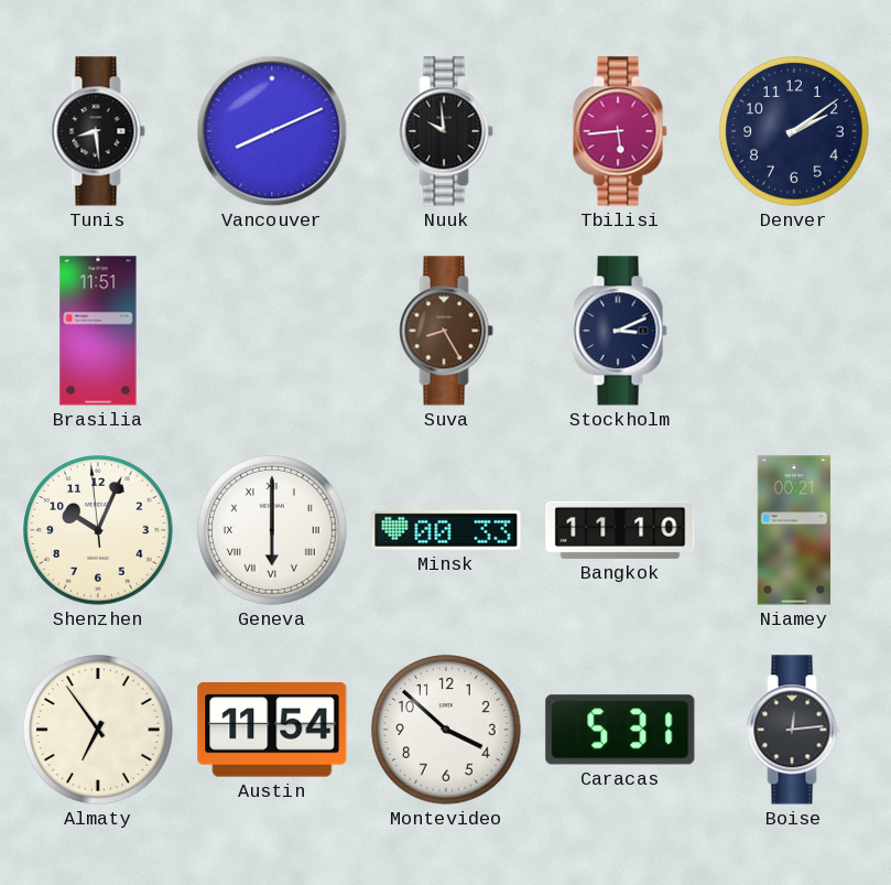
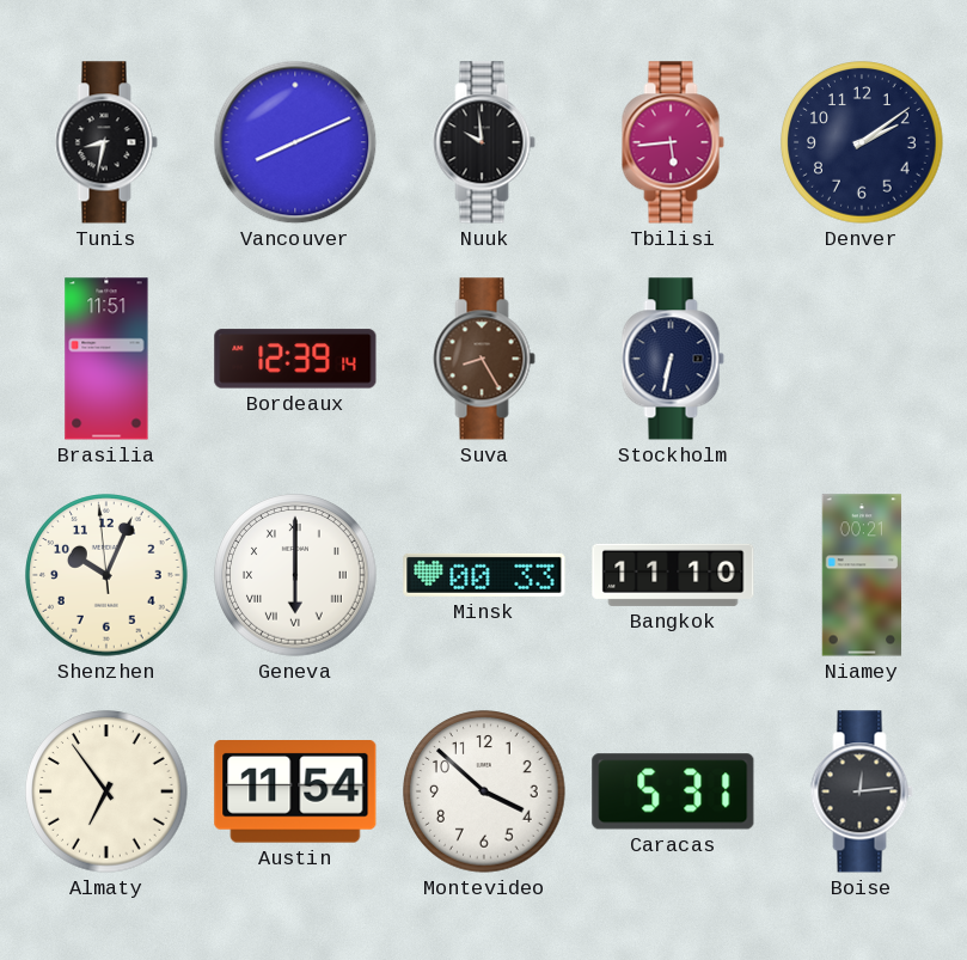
Tunis: 8:29 -> 8:32 (106, 142)
Bordeaux: none -> 12:39 (295, 359)
Stockholm: 3:11 -> 6:32 (673, 359)
